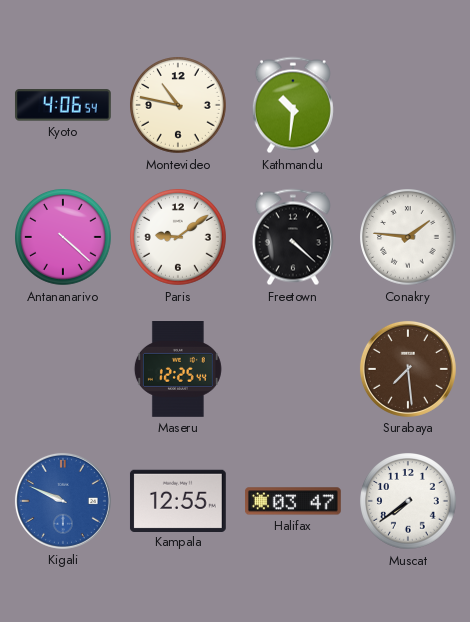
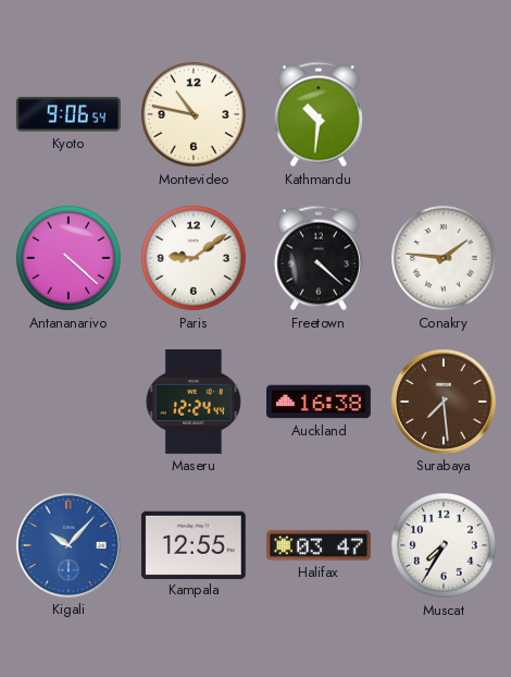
Kyoto: 4:06 -> 9:06 (68, 114)
Maseru: 12:25 -> 12:24 (194, 403)
Auckland: none -> 16:38 (320, 402)
Kigali: 9:49 -> 10:07 (68, 545)
Muscat: 7:39 -> 7:35 (445, 546)
